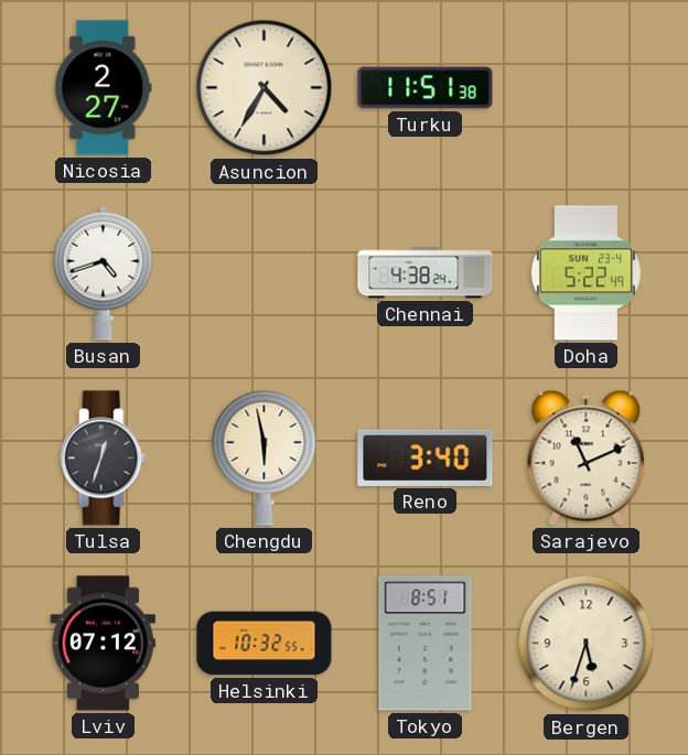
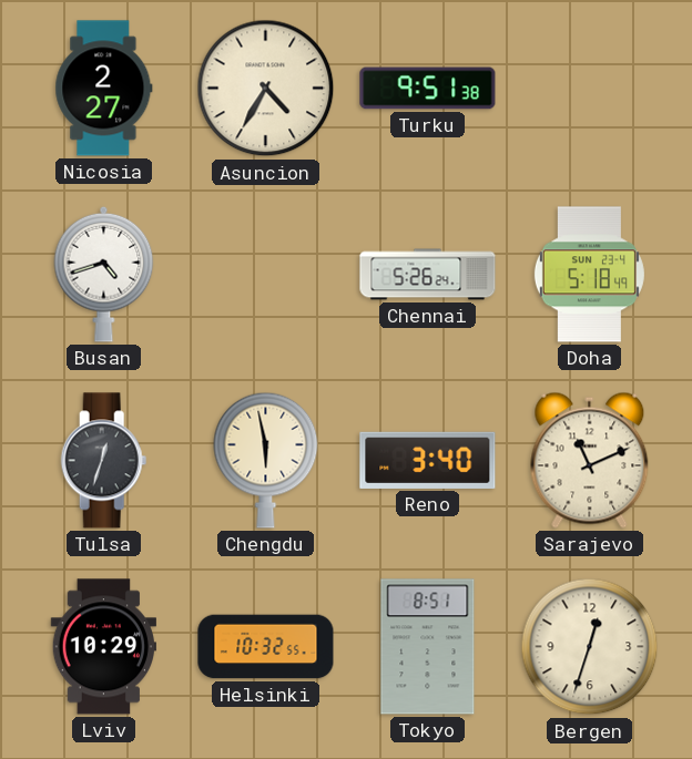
Turku: 11:51 -> 9:51 (428, 89)
Chennai: 4:38 -> 5:26 (428, 275)
Doha: 5:22 -> 5:18 (589, 275)
Lviv: 07:12 -> 10:29 (103, 647)
Bergen: 5:33 -> 12:33 (590, 647)
